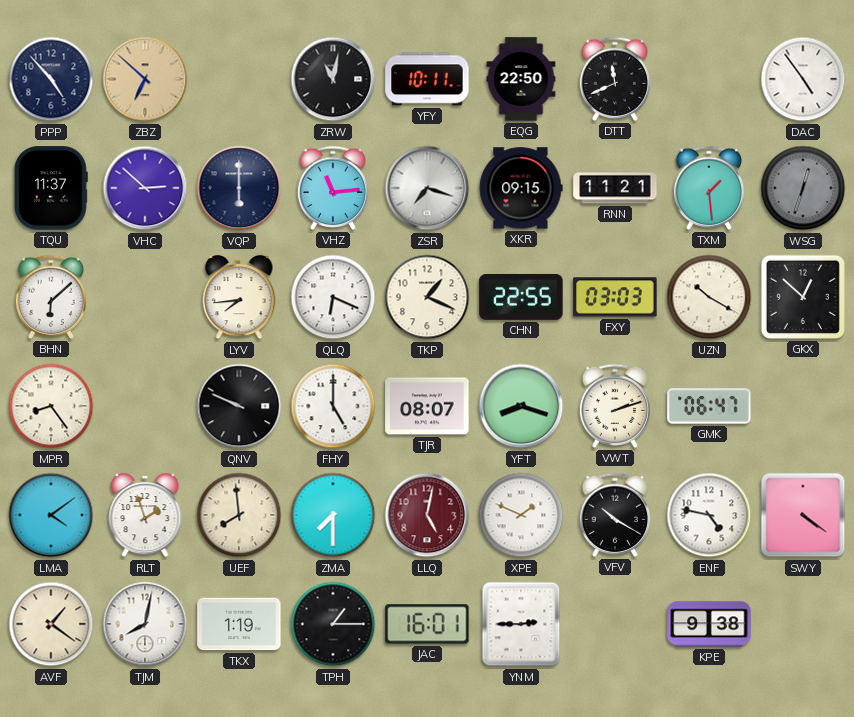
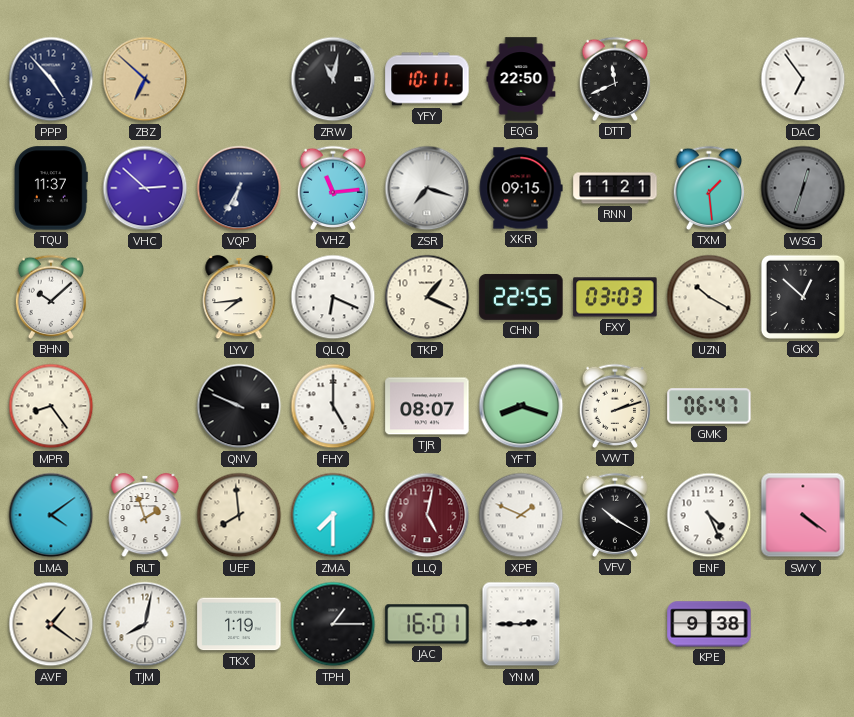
DAC: 4:54 -> 6:54 (803, 79)
VQP: 6:00 -> 6:35 (239, 188)
BHN: 6:08 -> 10:08 (51, 297)
ENF: 4:47 -> 4:26 (709, 515)
